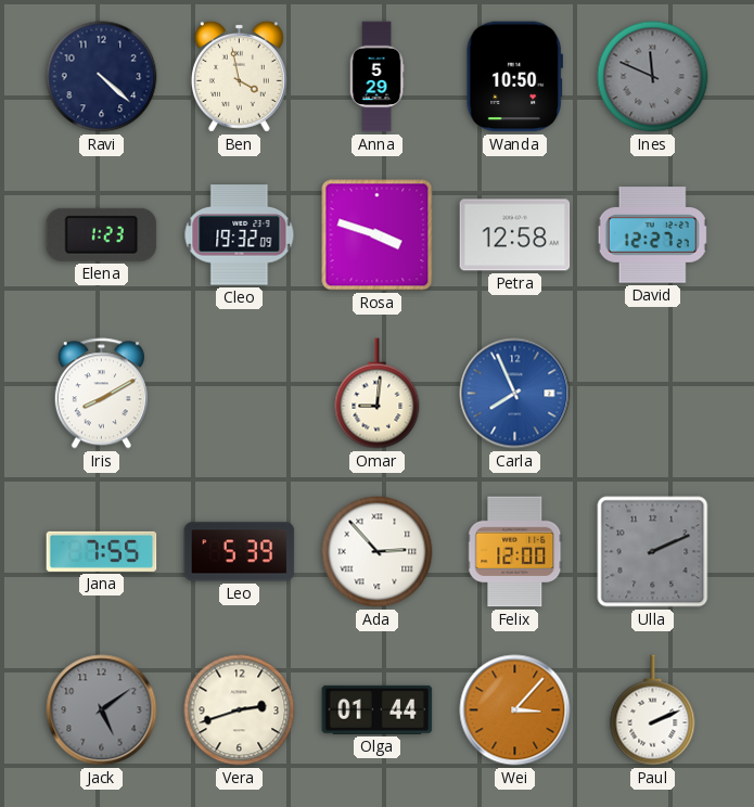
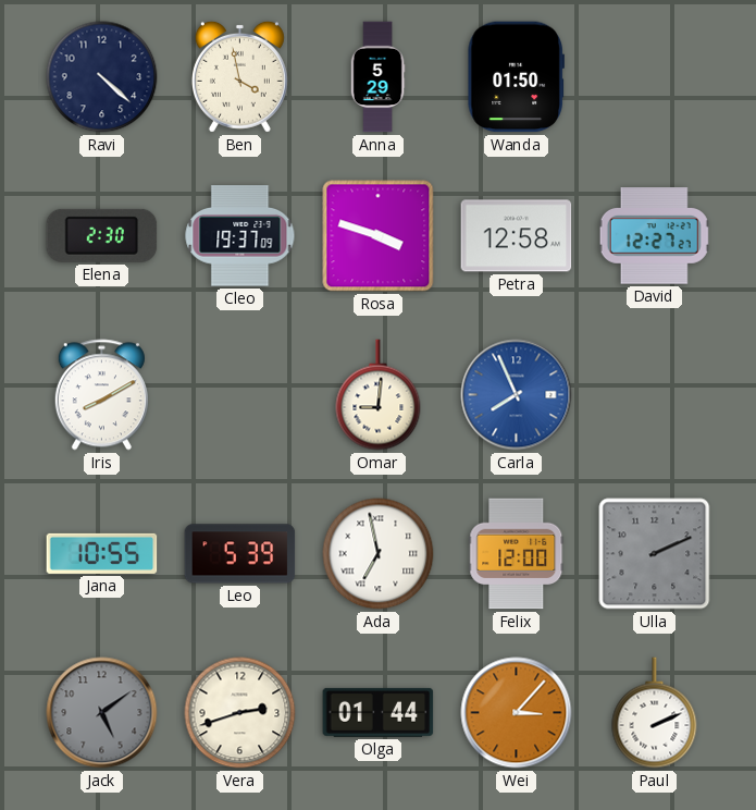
Wanda: 10:50 -> 01:50 (516, 77)
Ines: 11:49 -> none (653, 77)
Elena: 1:23 -> 2:30 (102, 235)
Cleo: 19:32 -> 19:37 (240, 236)
Jana: 7:55 -> 10:55 (102, 553)
Ada: 2:53 -> 6:58 (379, 554)
